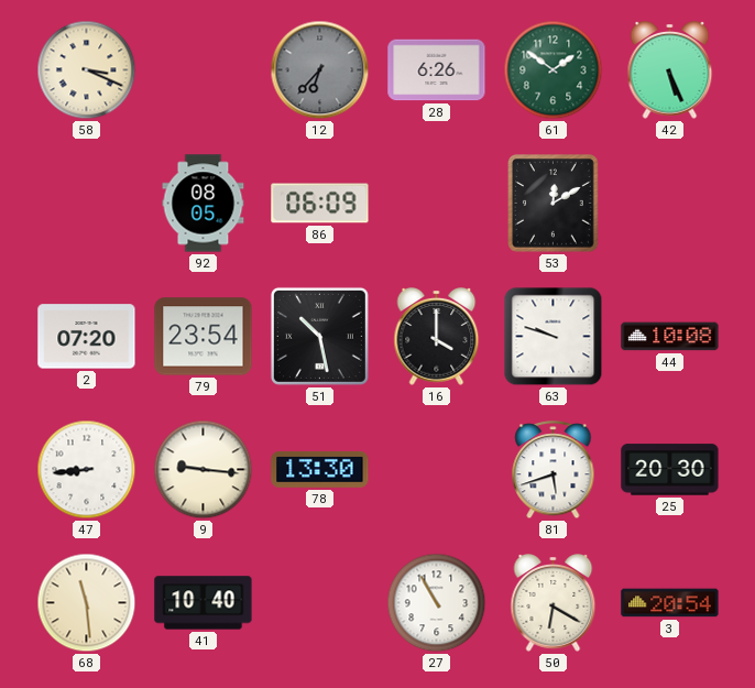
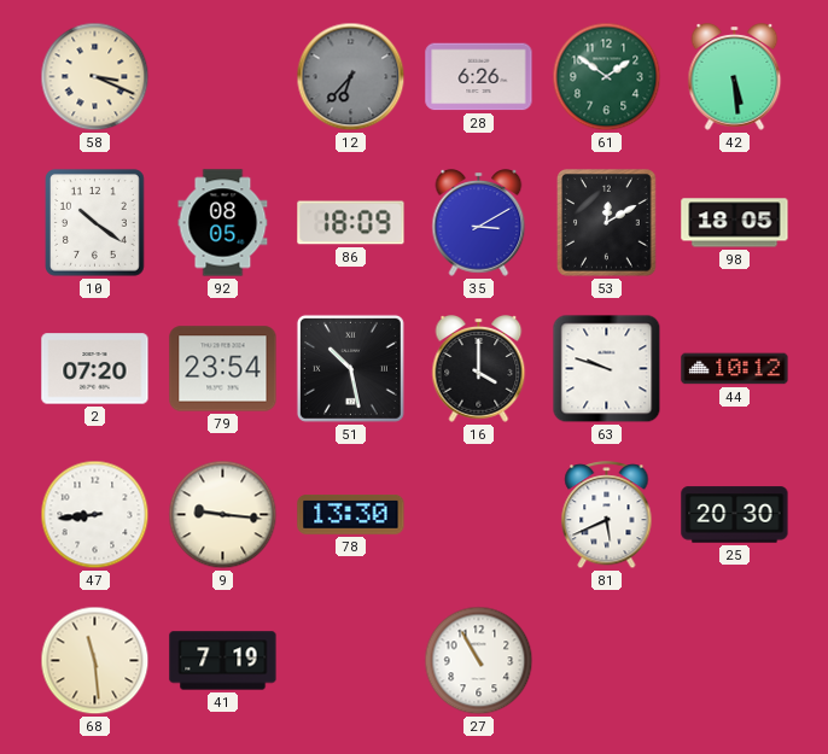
42: 5:26 -> 5:29 (735, 77)
10: none -> 10:21 (95, 223)
86: 06:09 -> 18:09 (351, 223)
35: none -> 3:10 (479, 223)
98: none -> 18:05 (735, 223)
44: 10:08 -> 10:12 (735, 369)
81: 5:42 -> 5:41 (607, 516)
41: 10:40 -> 7:19 (223, 661)
50: 6:20 -> none (554, 603)
3: 20:54 -> none (670, 603)
